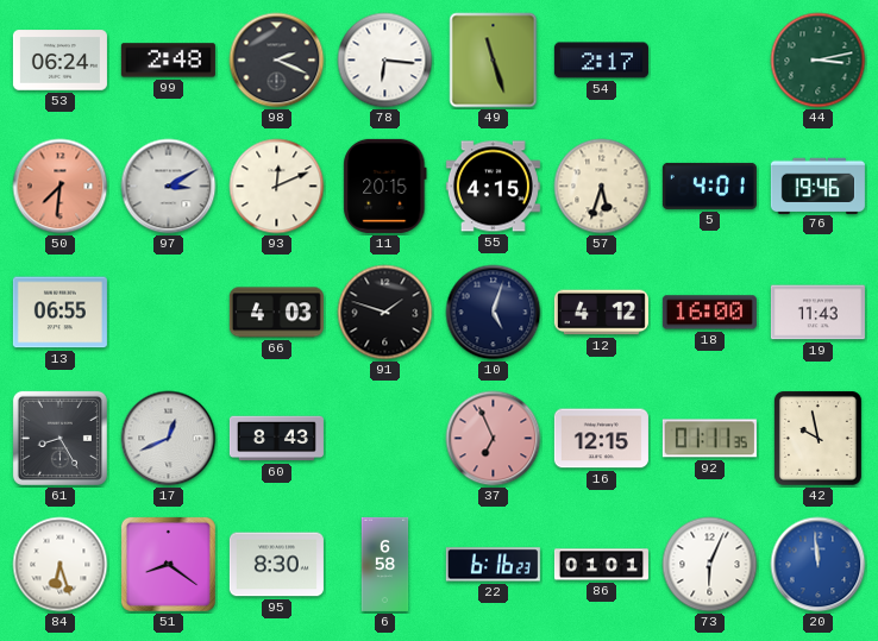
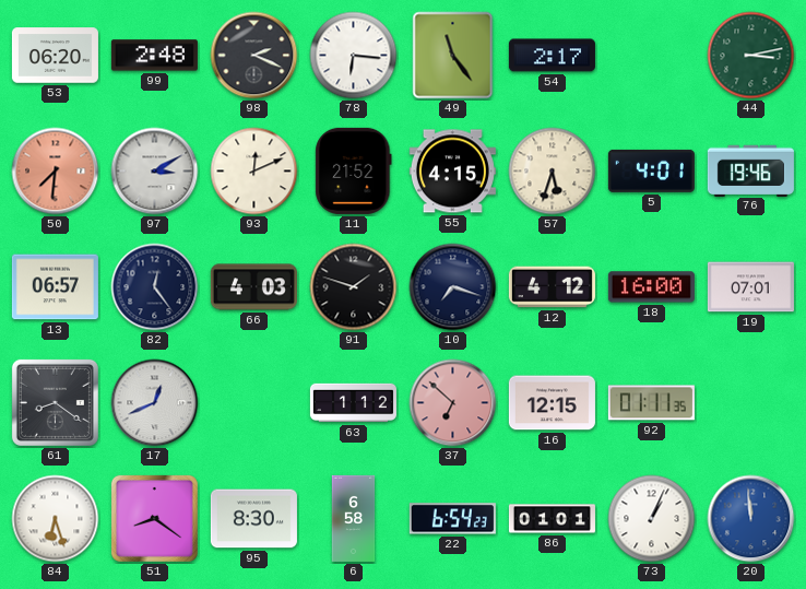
53: 06:24 -> 06:20 (55, 56)
49: 11:27 -> 11:24 (453, 56)
11: 20:15 -> 21:52 (354, 170)
13: 06:55 -> 06:57 (55, 287)
82: none -> 12:24 (155, 287)
10: 5:03 -> 7:18 (453, 287)
19: 11:43 -> 07:01 (750, 287)
61: 8:25 -> 8:21 (55, 402)
60: 8:43 -> none (276, 439)
63: none -> 1:12 (353, 403)
37: 6:56 -> 6:52 (453, 403)
42: 9:58 -> none (817, 439)
22: 6:16 -> 6:54 (452, 519)
73: 6:04 -> 1:04 (652, 519)
